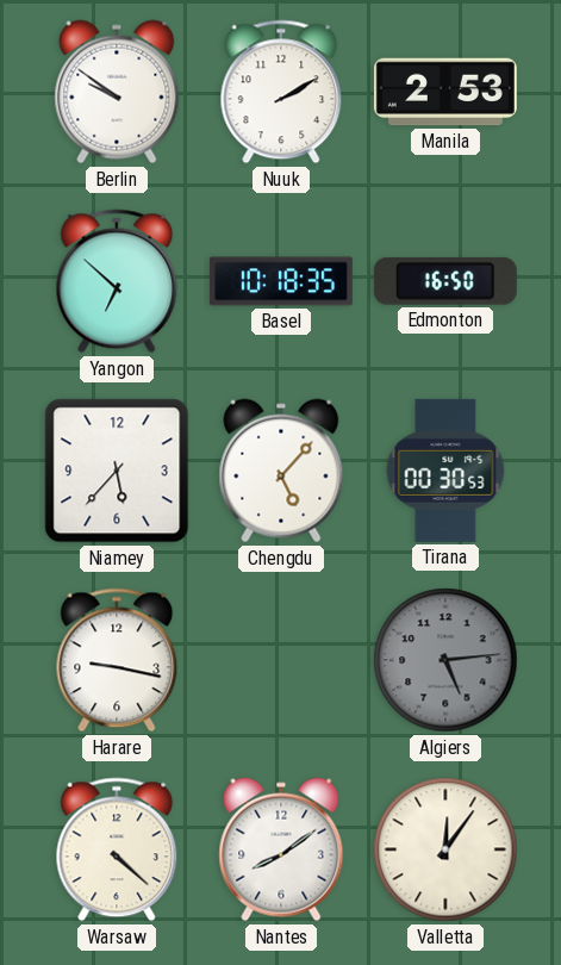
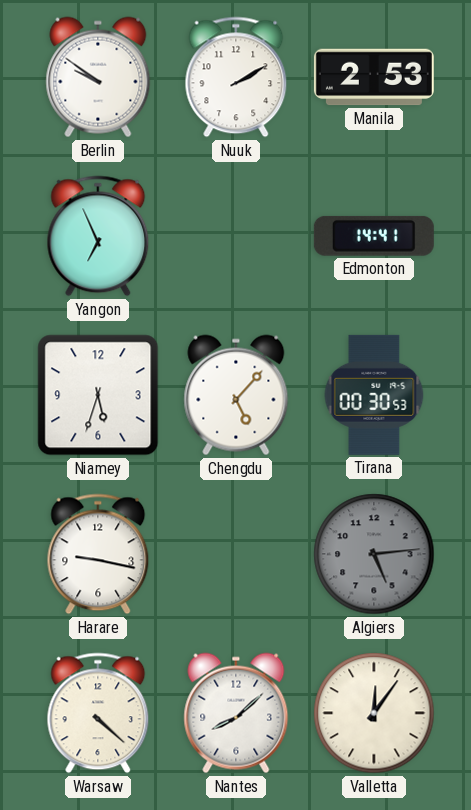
Yangon: 6:52 -> 6:56 (98, 236)
Basel: 10:18 -> none (281, 281)
Edmonton: 16:50 -> 14:41 (374, 236)
Niamey: 5:37 -> 5:33 (98, 395)
Nantes: 8:09 -> 8:08 (236, 713)
